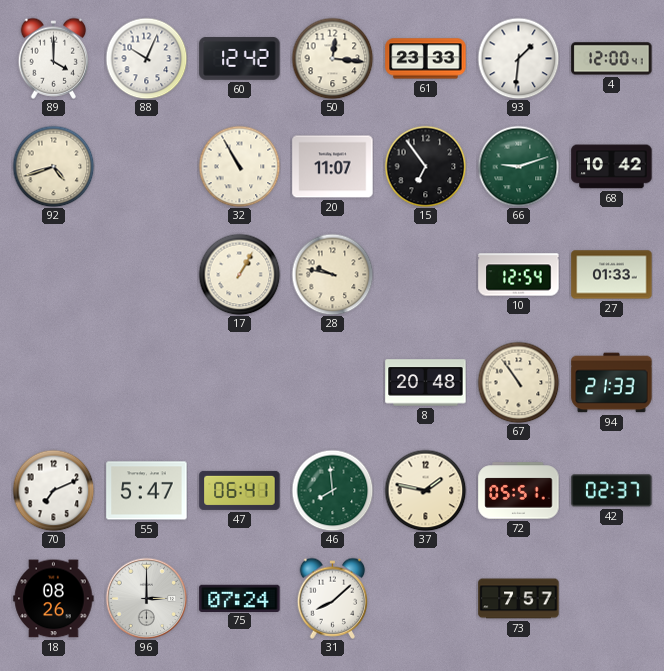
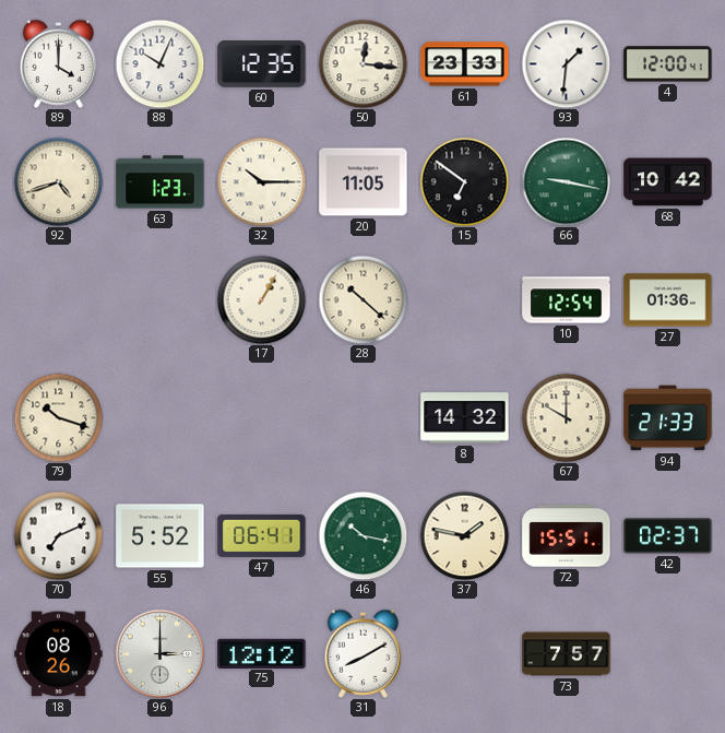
60: 12:42 -> 12:35 (262, 64)
63: none -> 1:23 (161, 182)
32: 10:55 -> 10:15 (261, 181)
20: 11:07 -> 11:05 (364, 182)
15: 6:54 -> 6:51 (464, 181)
66: 9:12 -> 9:17 (566, 181)
28: 9:47 -> 10:22 (362, 299)
27: 01:33 -> 01:36 (668, 300)
79: none -> 10:18 (58, 417)
8: 20:48 -> 14:32 (465, 418)
67: 10:54 -> 10:00 (566, 417)
55: 5:47 -> 5:52 (161, 536)
46: 7:59 -> 10:17 (362, 535)
72: 05:51 -> 15:51 (567, 536)
75: 07:24 -> 12:12 (262, 653)
31: 8:08 -> 8:10 (364, 653)
